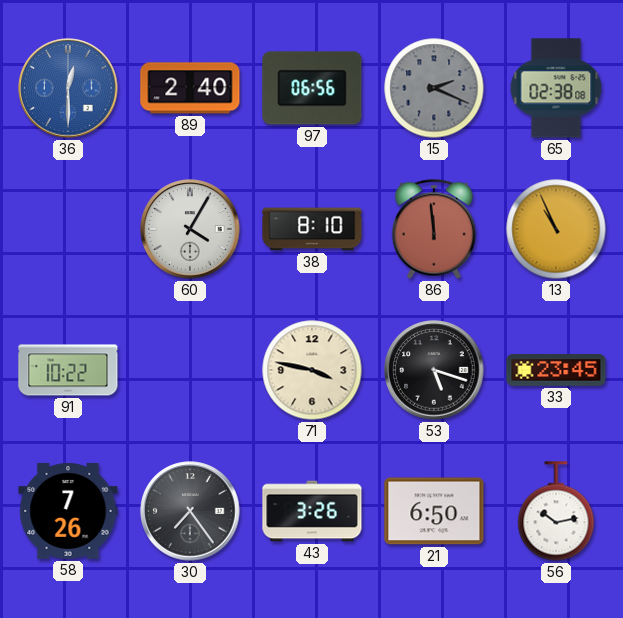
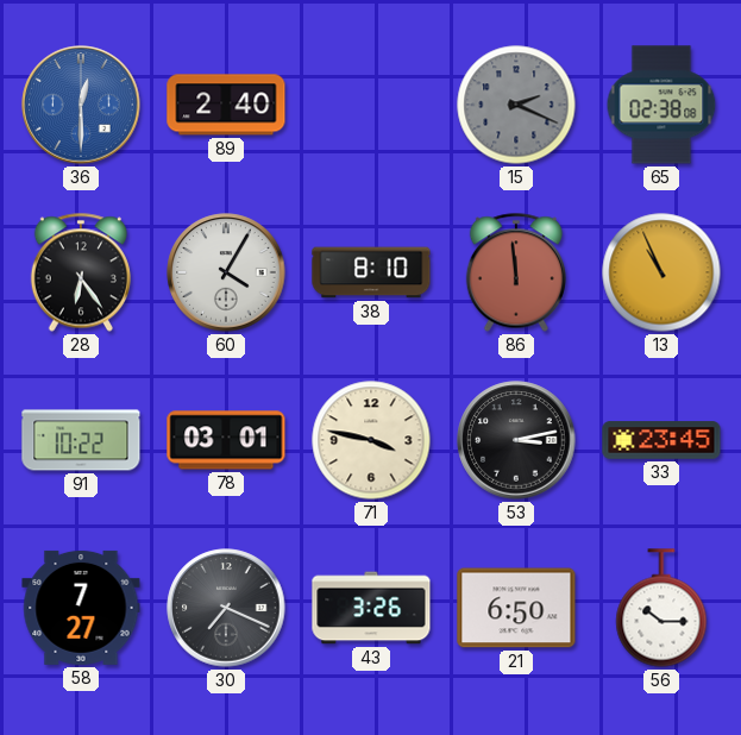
97: 06:56 -> none (312, 88)
28: none -> 6:24 (81, 272)
78: none -> 03:01 (226, 440)
53: 5:18 -> 3:13 (516, 440)
58: 7:26 -> 7:27 (81, 608)
30: 7:24 -> 7:19 (226, 608)
56: 10:13 -> 10:15 (661, 608)
